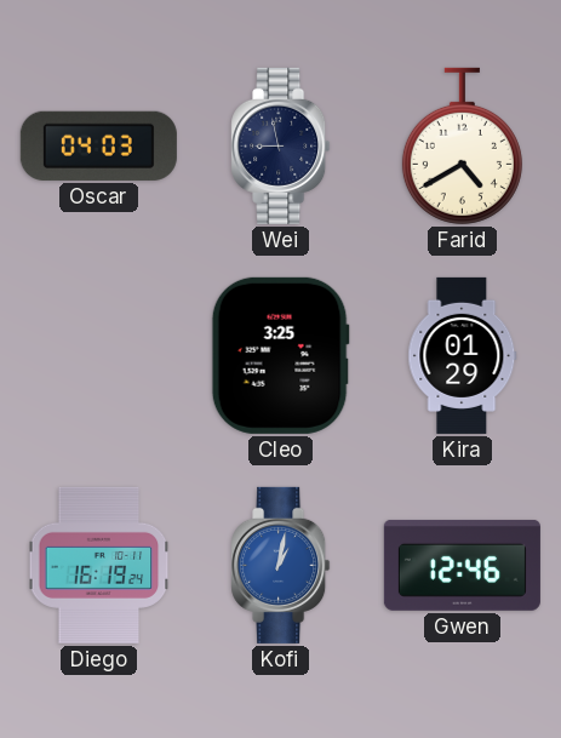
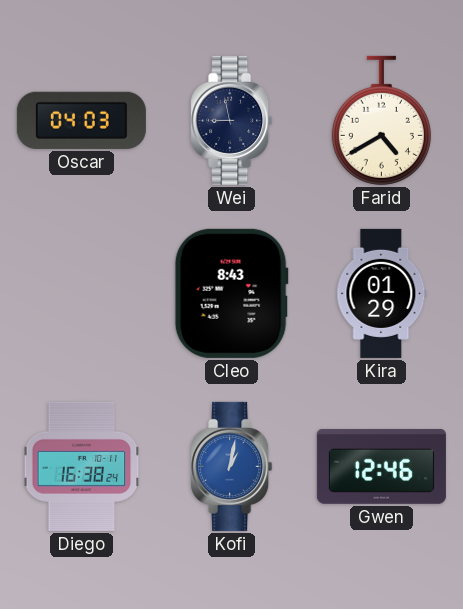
Cleo: 3:25 -> 8:43 (231, 293)
Diego: 16:19 -> 16:38 (82, 466)
